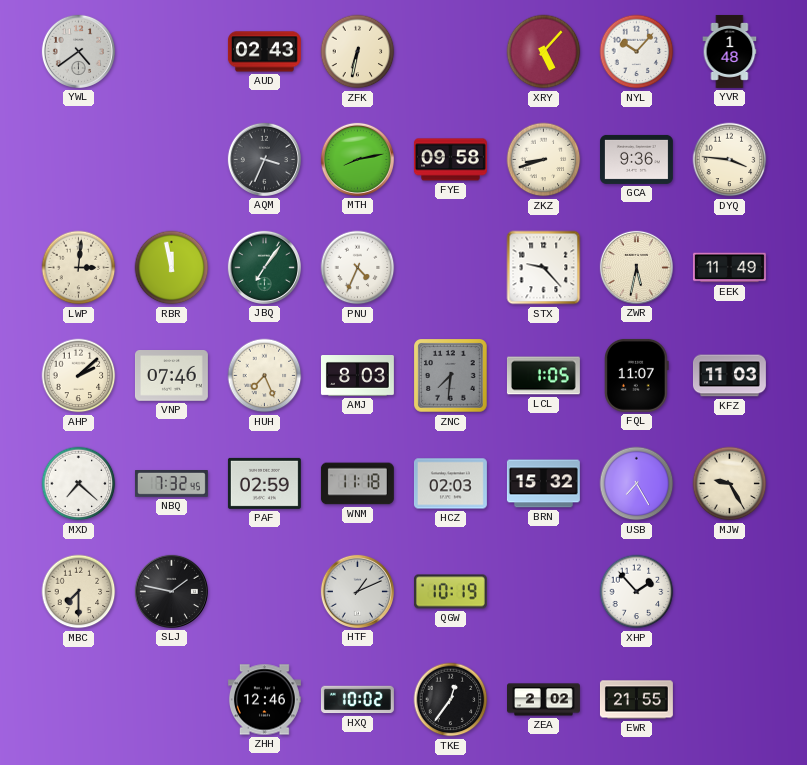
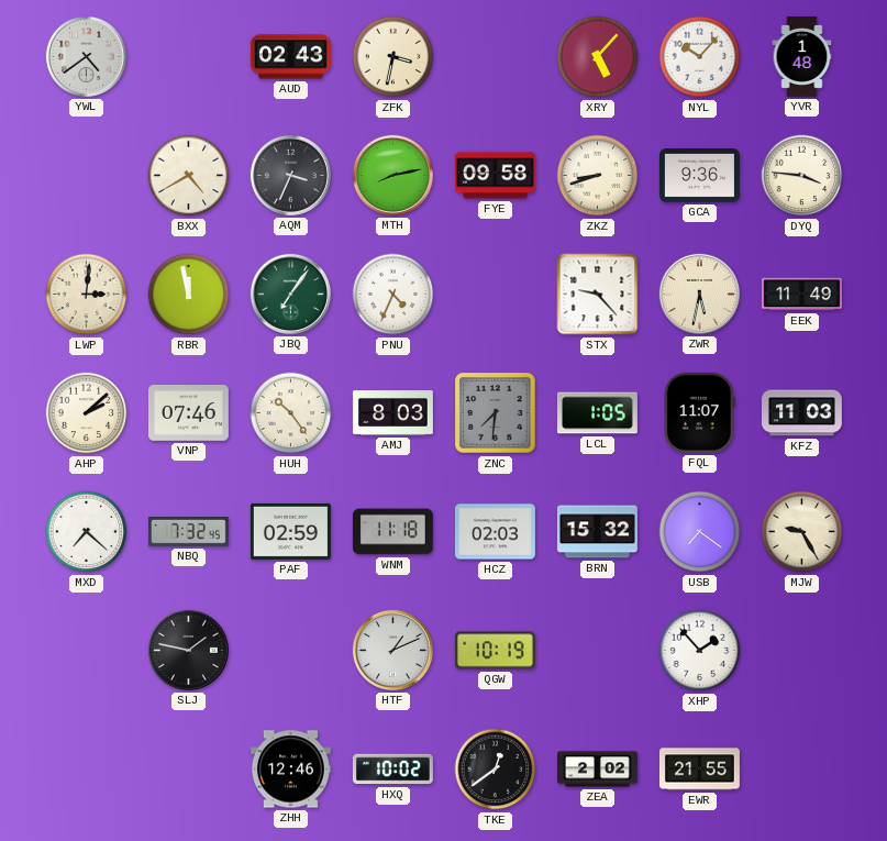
ZFK: 6:32 -> 3:32 (393, 57)
BXX: none -> 4:40 (189, 176)
HUH: 7:26 -> 10:24 (291, 413)
USB: 7:25 -> 7:21 (700, 532)
MBC: 7:30 -> none (79, 592)
TKE: 12:36 -> 12:39 (496, 770)
